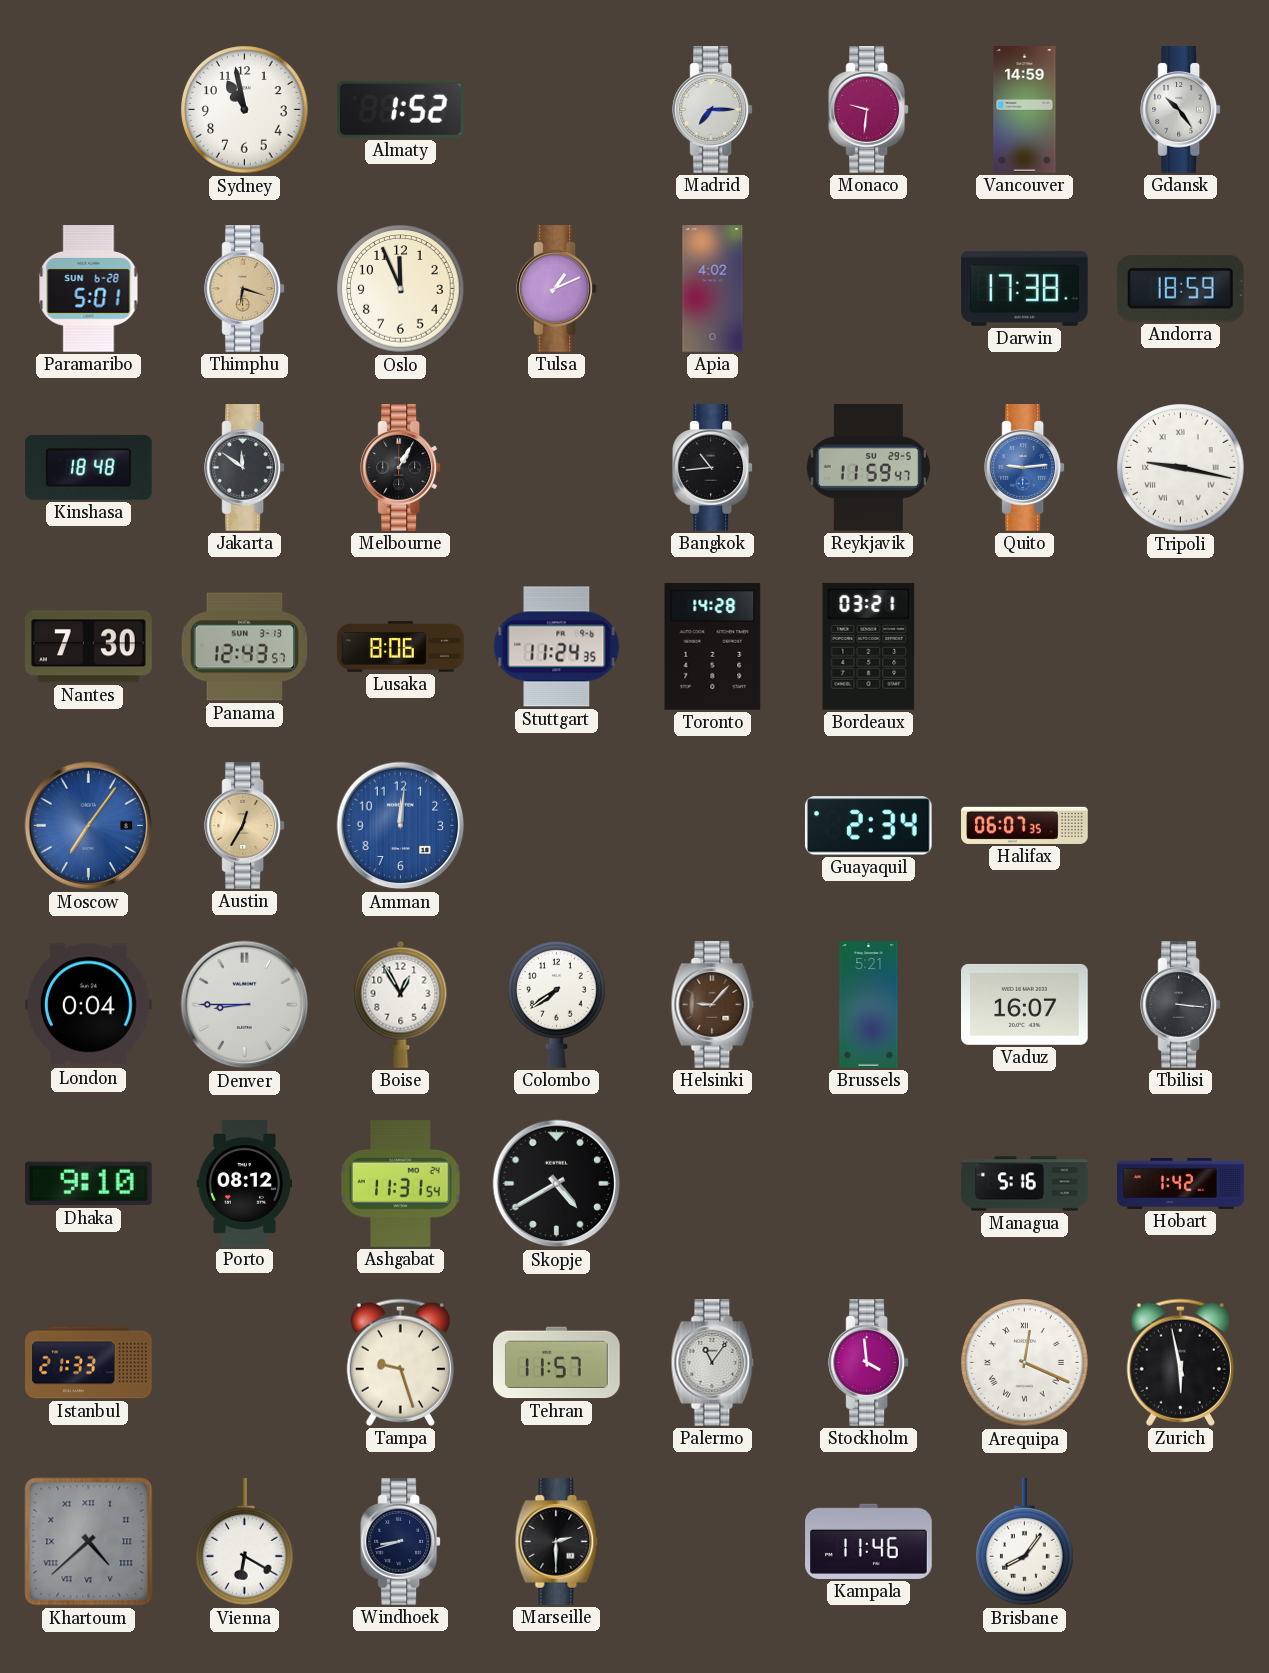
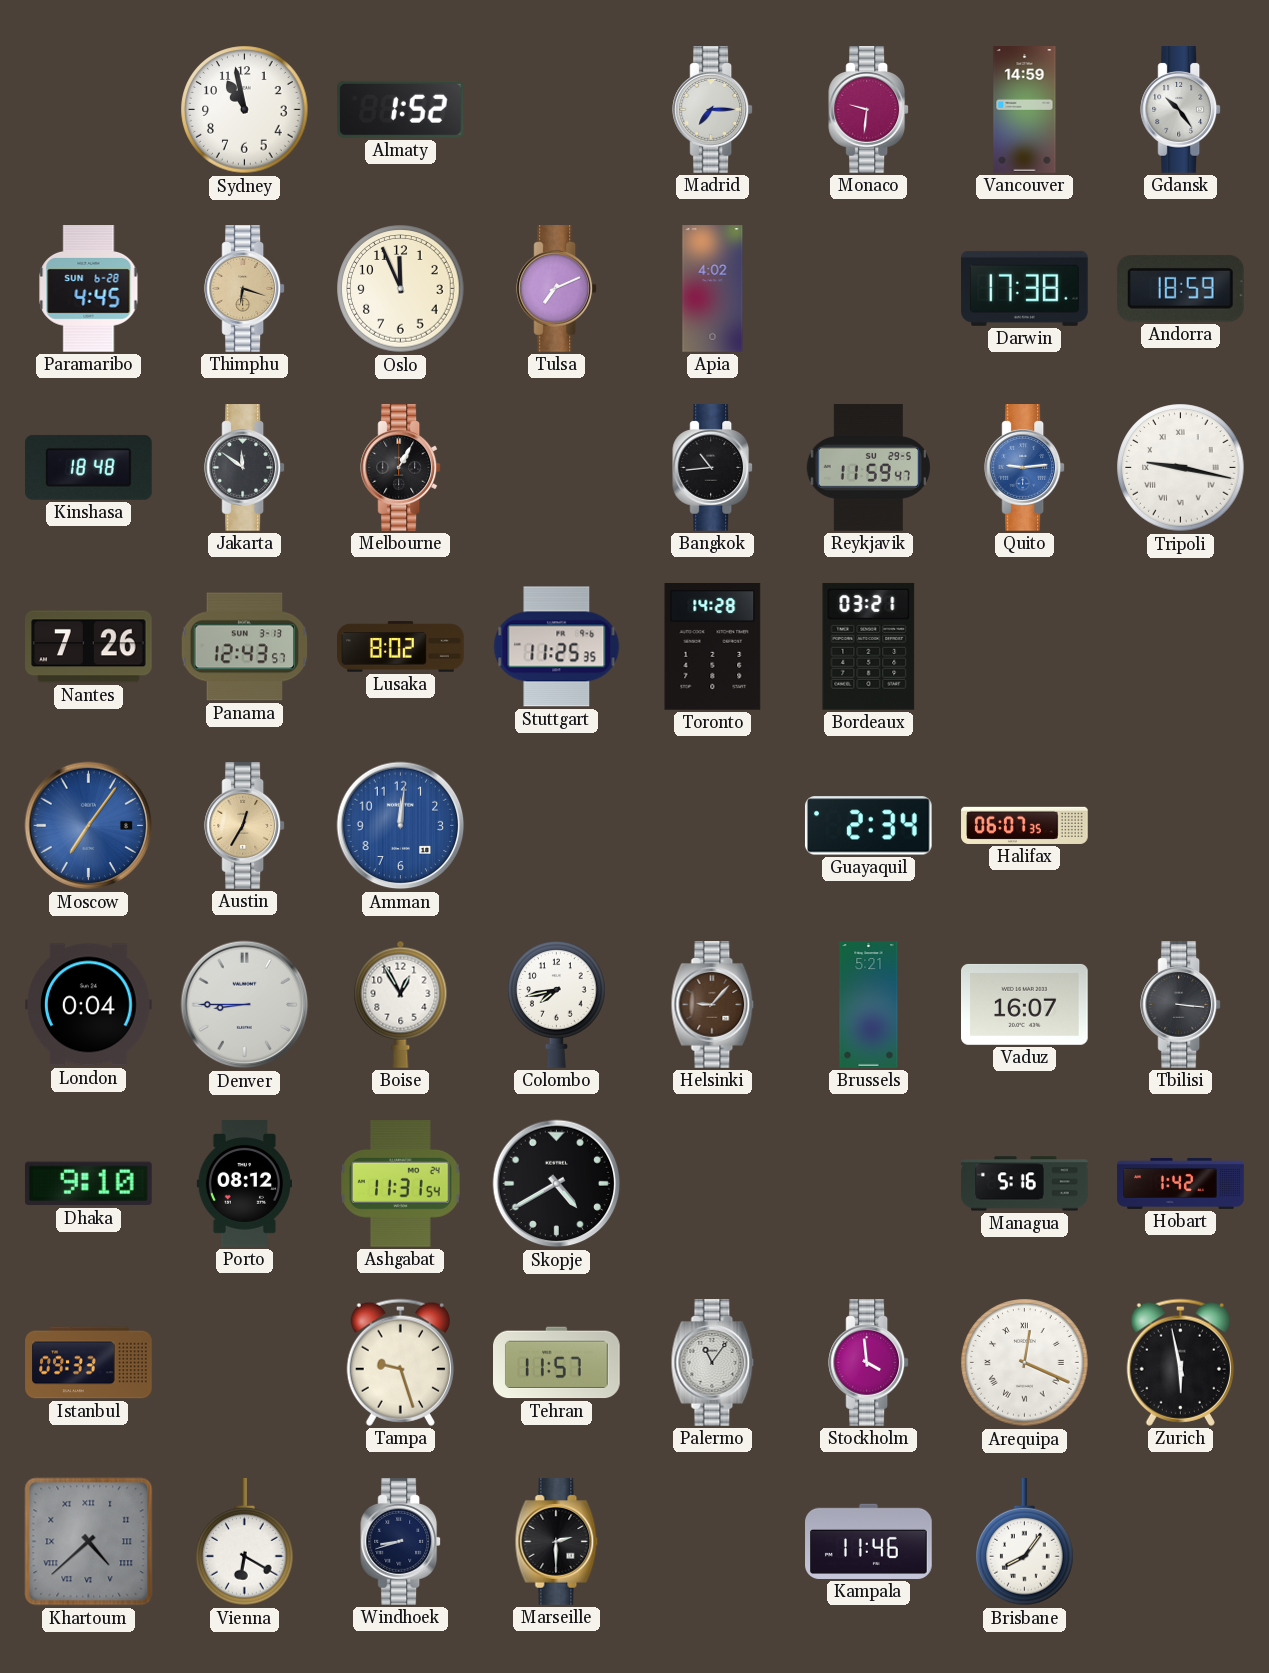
Paramaribo: 5:01 -> 4:45 (89, 289)
Tulsa: 1:11 -> 7:11 (557, 289)
Nantes: 7:30 -> 7:26 (89, 647)
Lusaka: 8:06 -> 8:02 (401, 647)
Stuttgart: 11:24 -> 11:25 (557, 647)
Colombo: 7:39 -> 7:43 (557, 1004)
Istanbul: 21:33 -> 09:33 (89, 1363)
